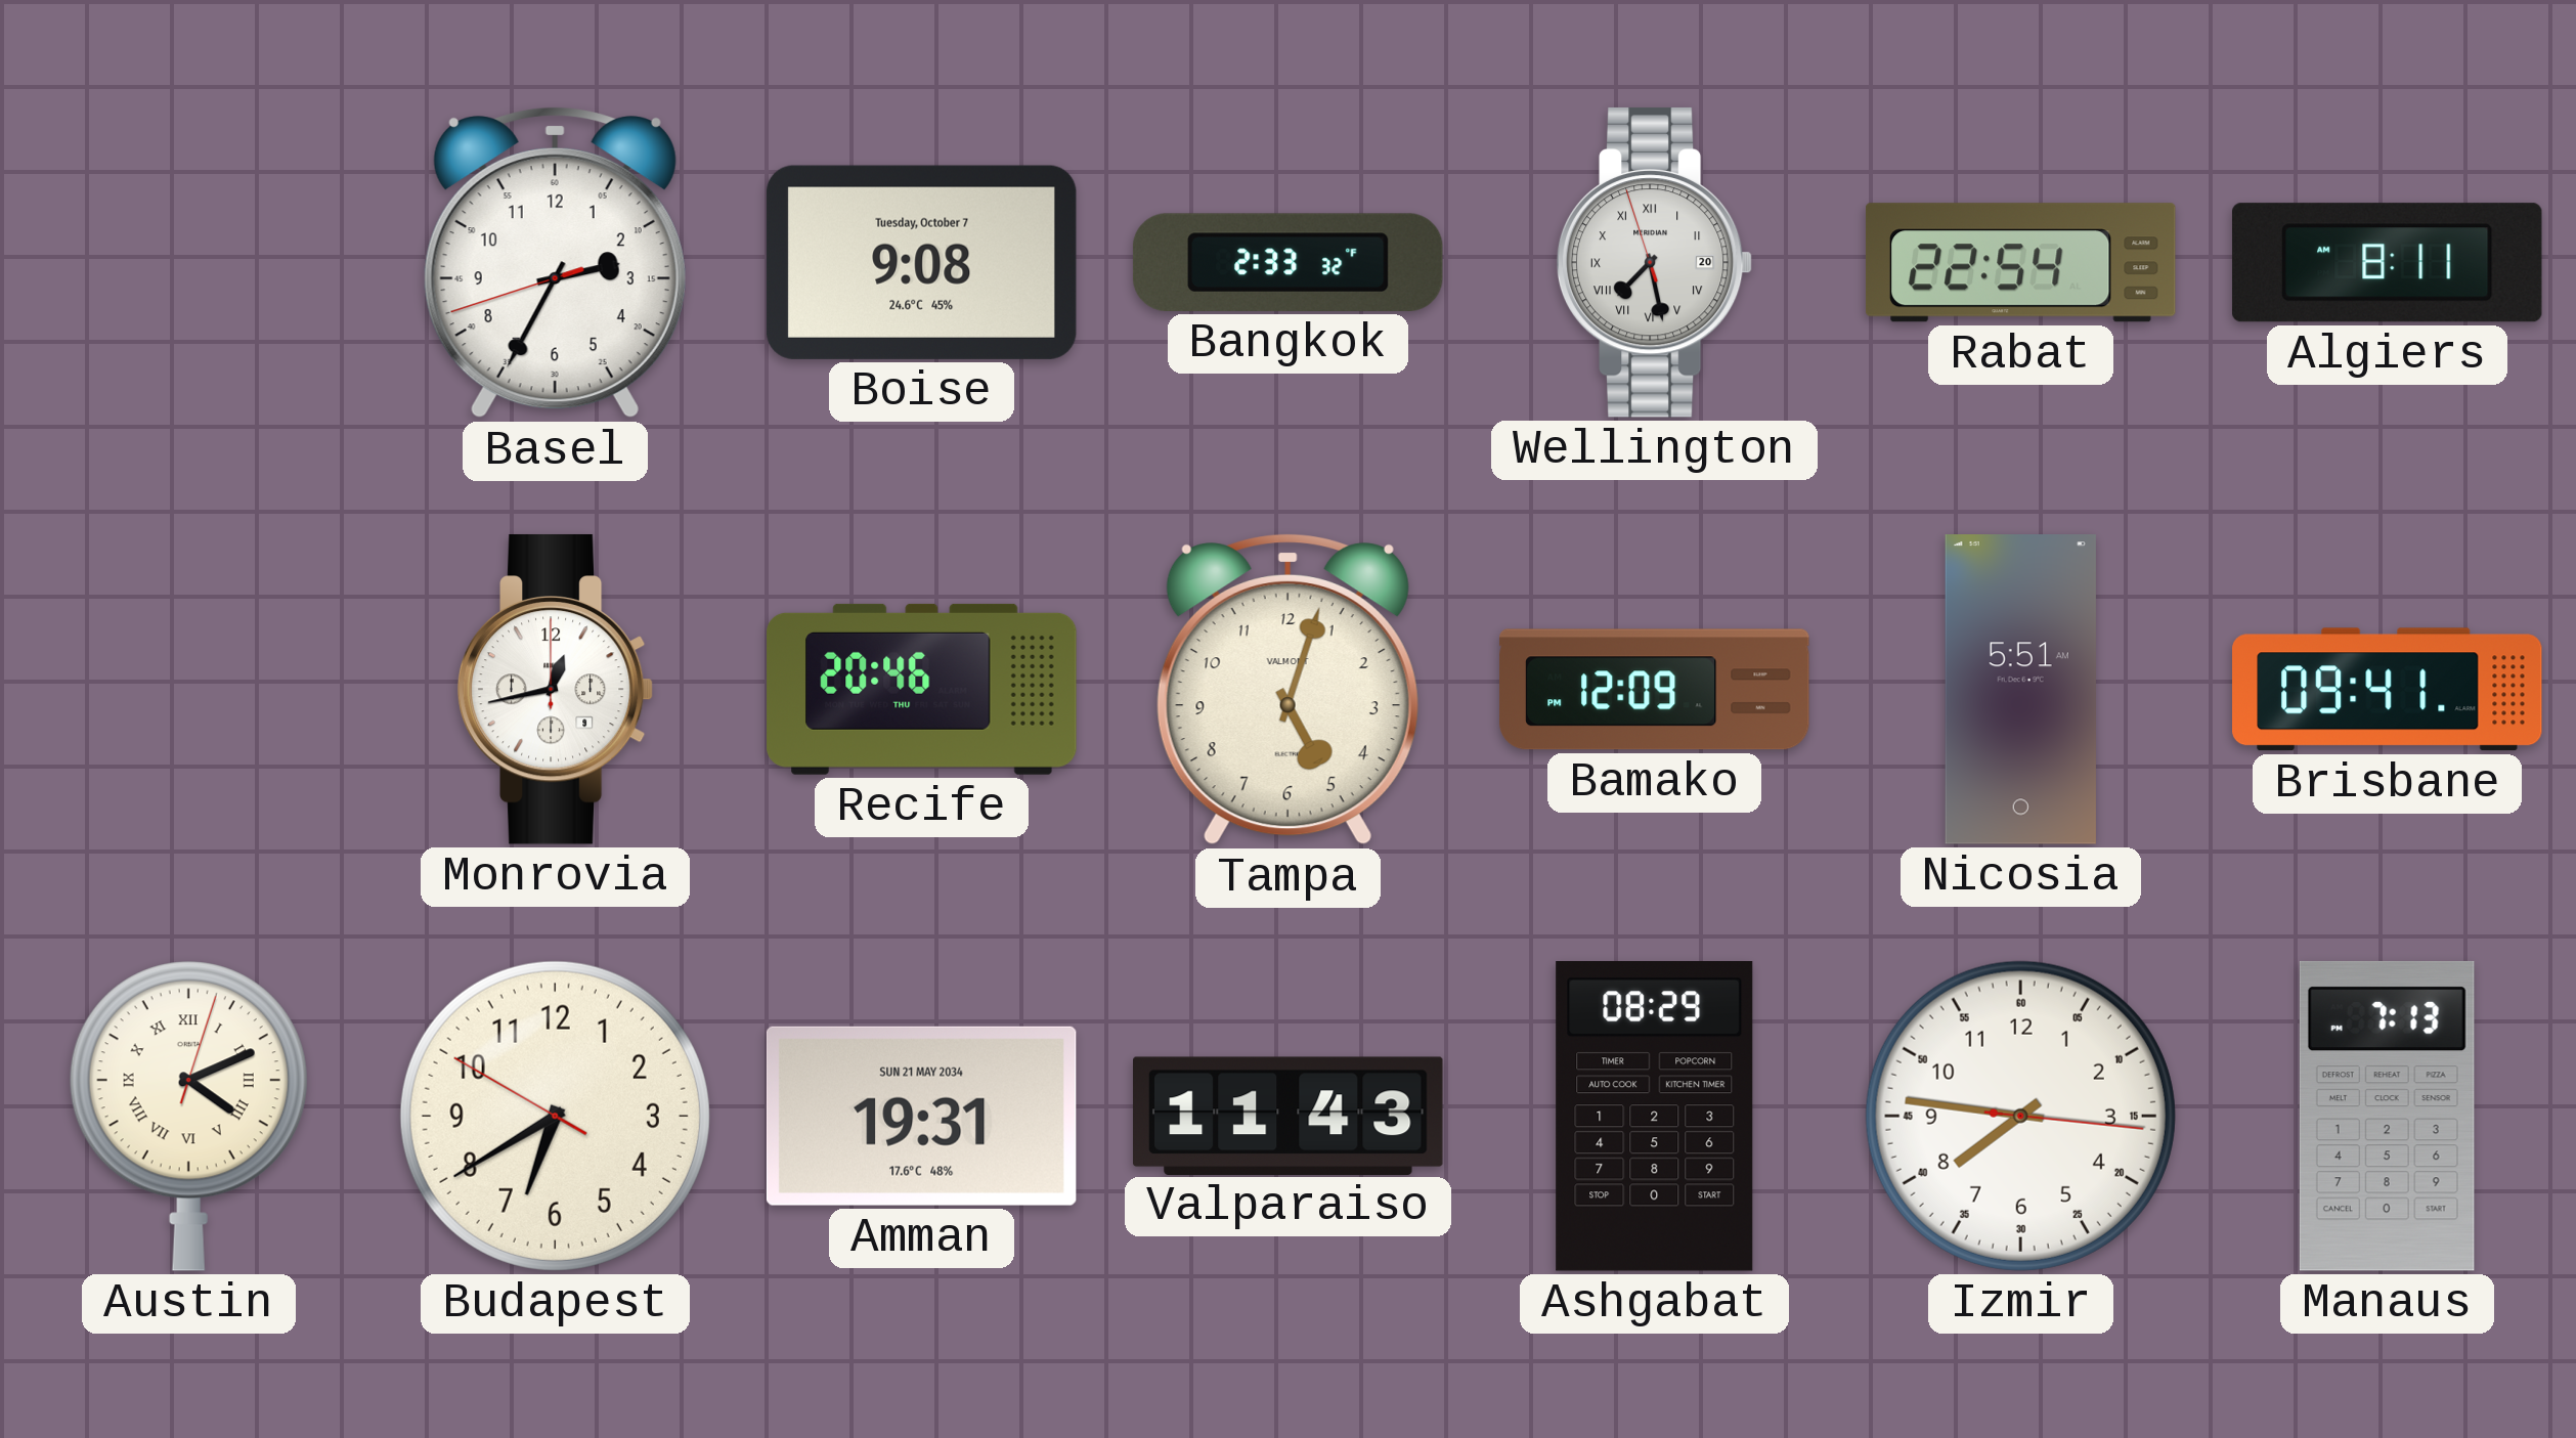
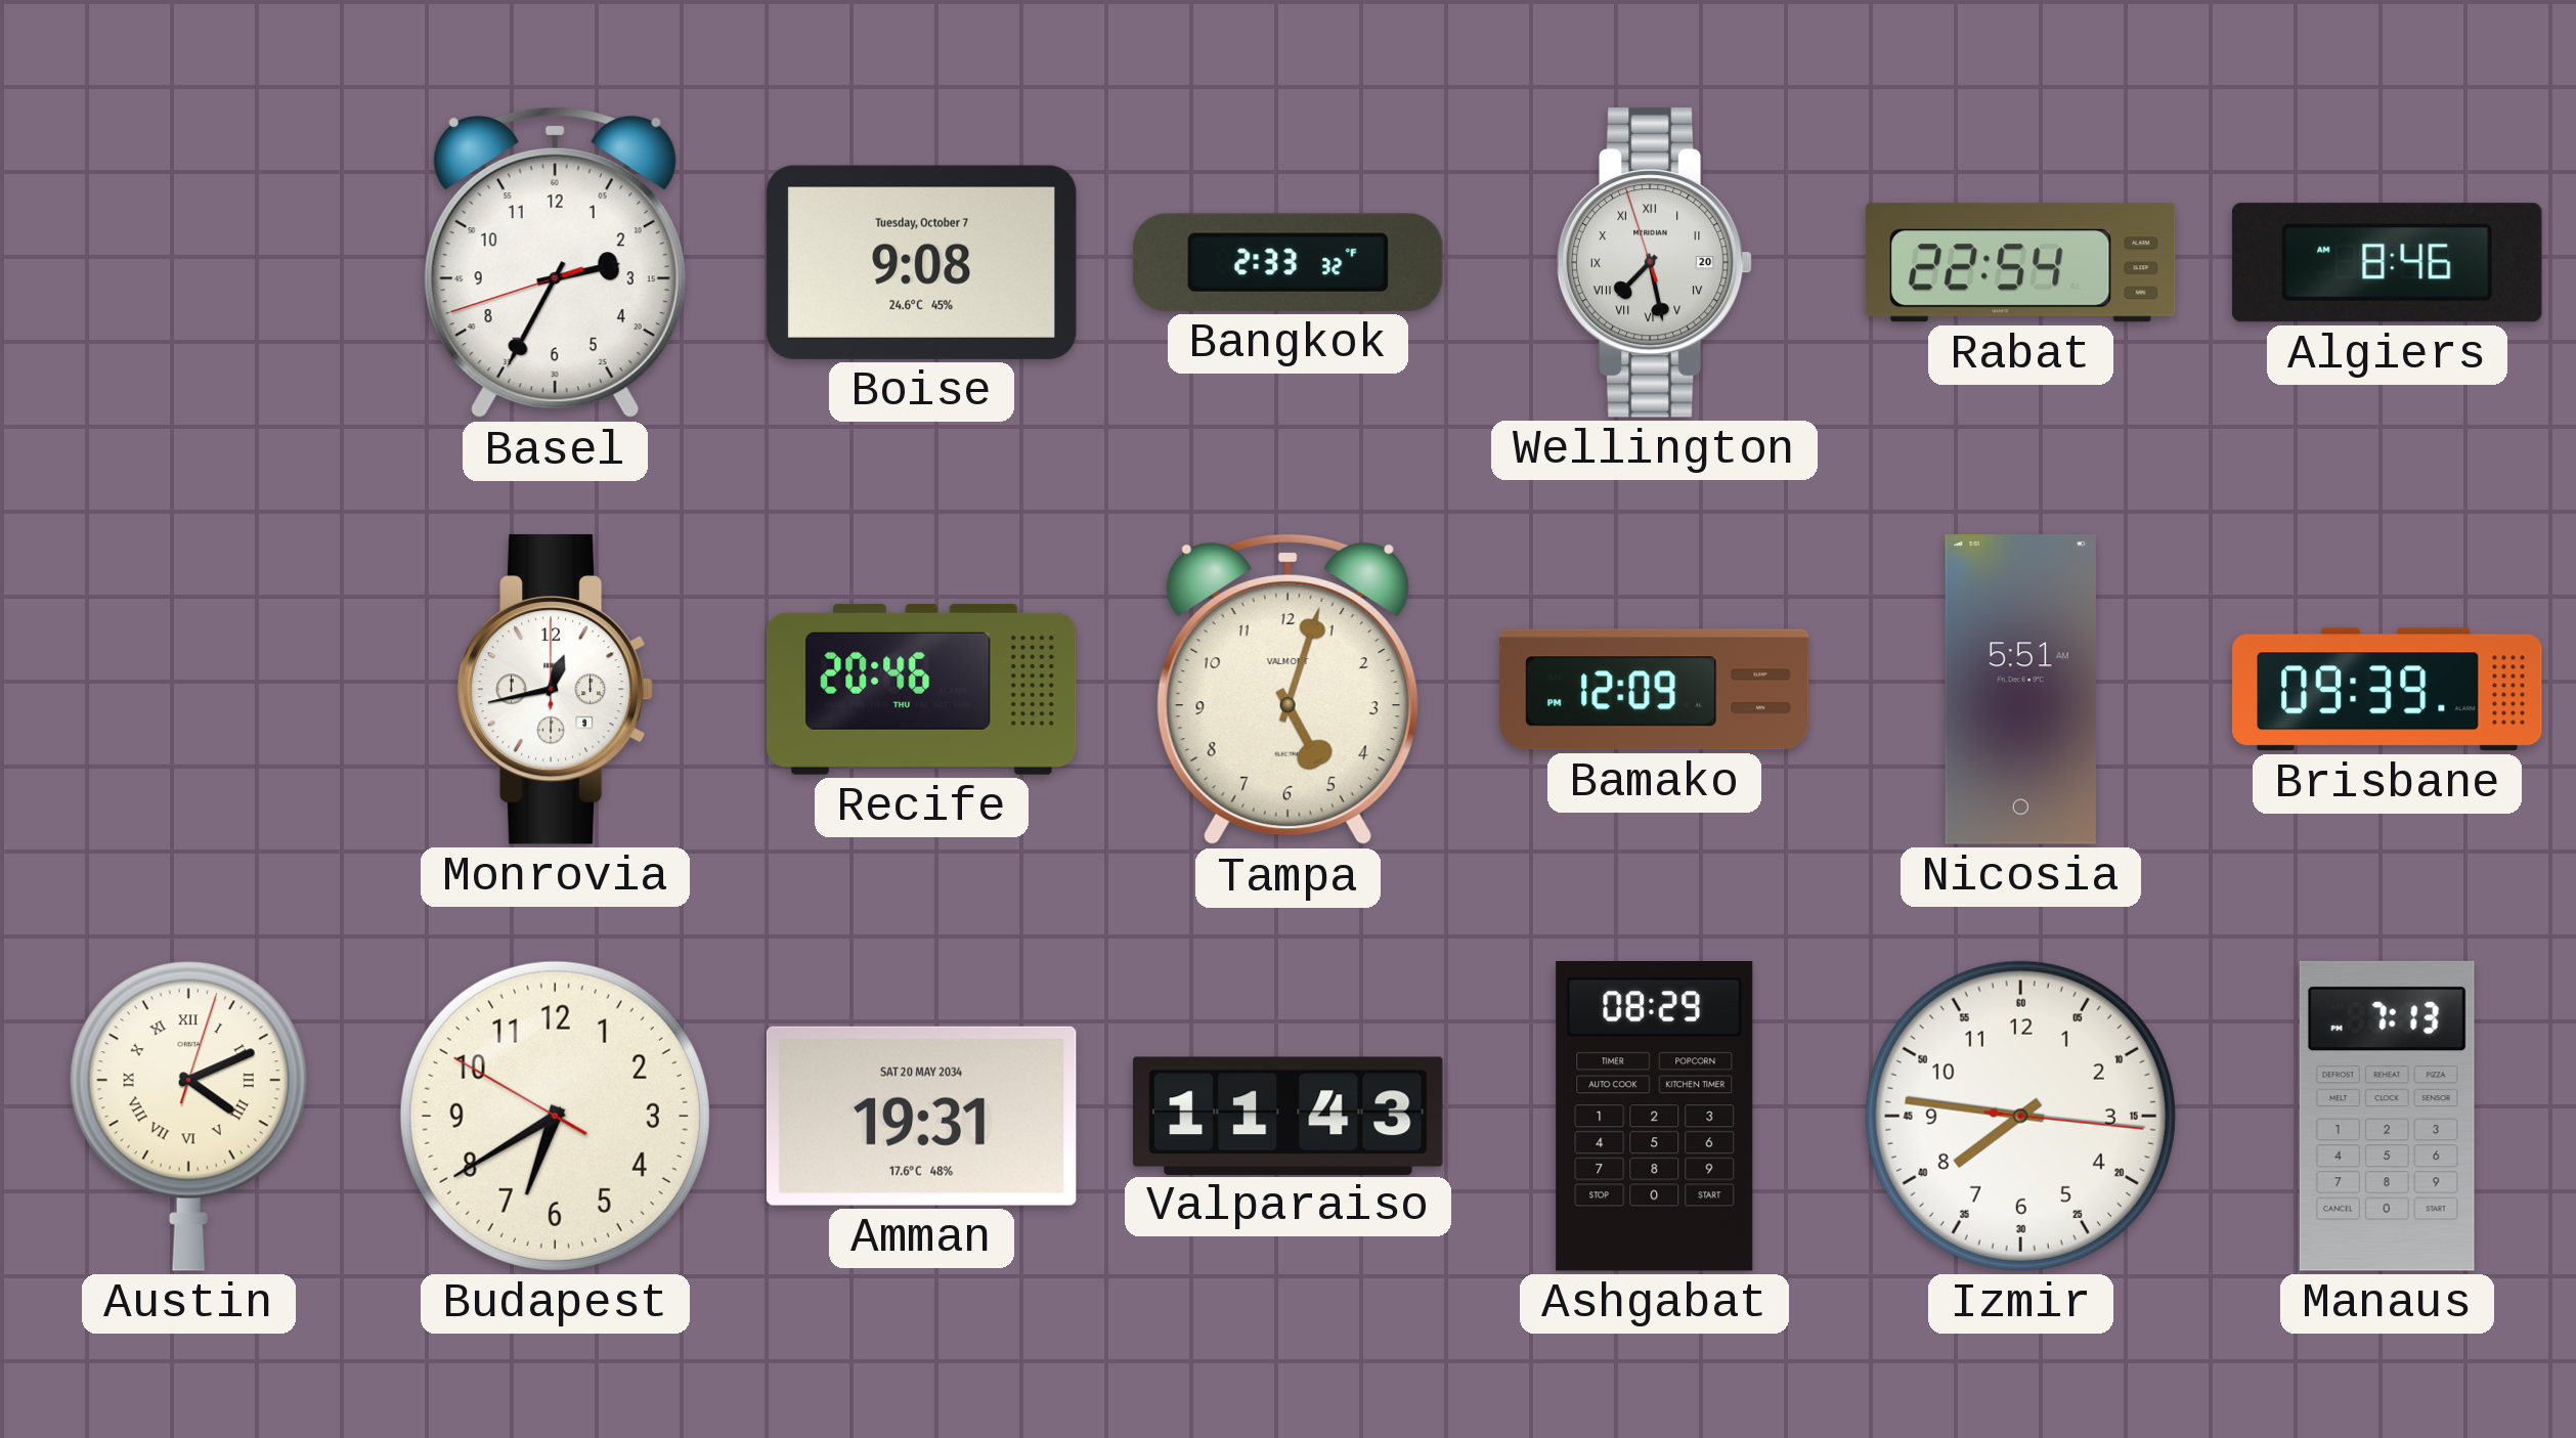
Algiers: 8:11 -> 8:46 (2387, 263)
Brisbane: 09:41 -> 09:39 (2388, 690)
Amman date: SUN 21 MAY 2034 -> SAT 20 MAY 2034 (921, 1116)
